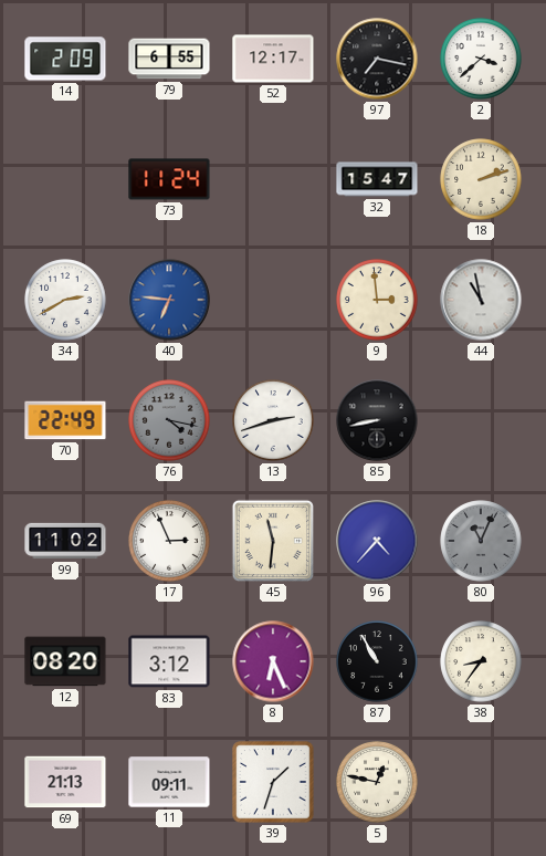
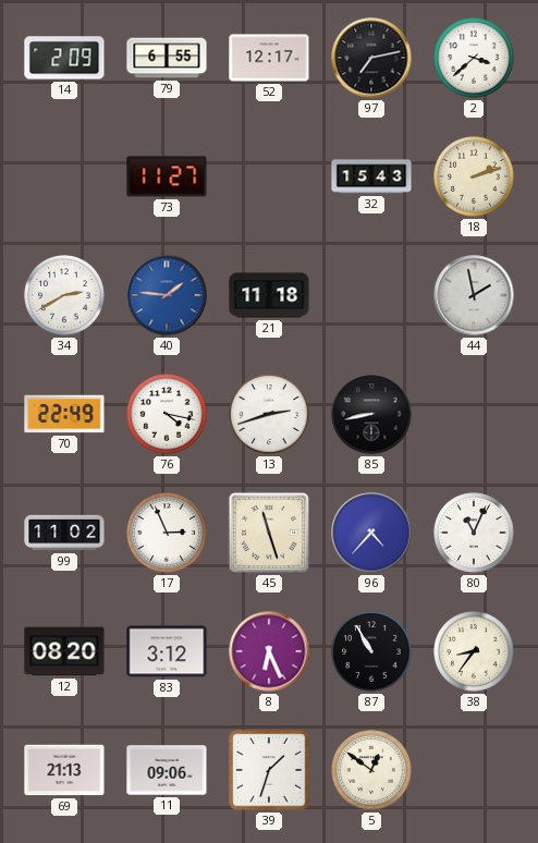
97: 7:17 -> 7:13 (371, 58)
73: 11:24 -> 11:27 (167, 176)
32: 15:47 -> 15:43 (371, 176)
40: 6:46 -> 1:46 (167, 295)
21: none -> 11:18 (269, 295)
9: 2:59 -> none (377, 300)
44: 10:58 -> 1:58 (474, 295)
76 dial: grey -> white (167, 414)
45: 11:31 -> 11:27 (269, 533)
80 dial: grey -> white (474, 533)
11: 09:11 -> 09:06 (167, 770)
5: 12:47 -> 12:51 (371, 770)
